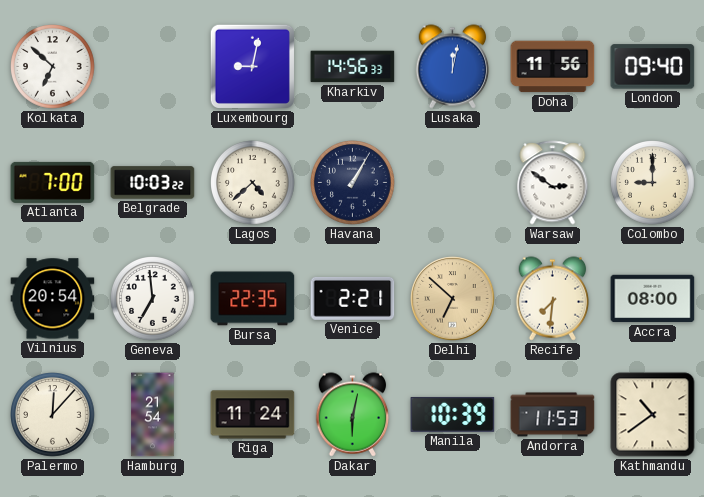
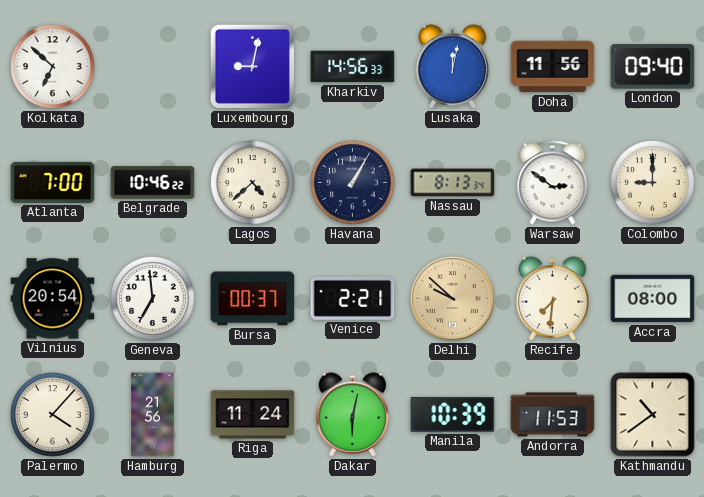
Belgrade: 10:03 -> 10:46 (153, 183)
Nassau: none -> 8:13 (453, 183)
Bursa: 22:35 -> 00:37 (253, 299)
Delhi: 6:52 -> 9:52 (453, 299)
Palermo: 12:07 -> 4:07 (53, 415)
Hamburg: 21:54 -> 21:56 (153, 415)
